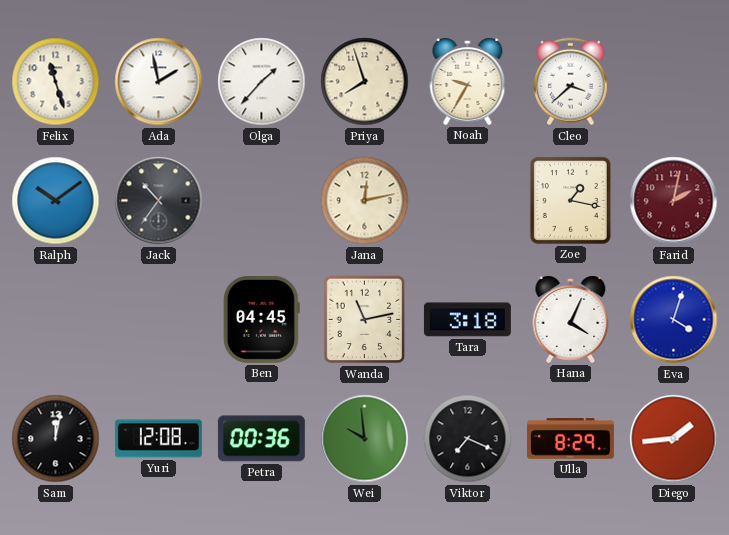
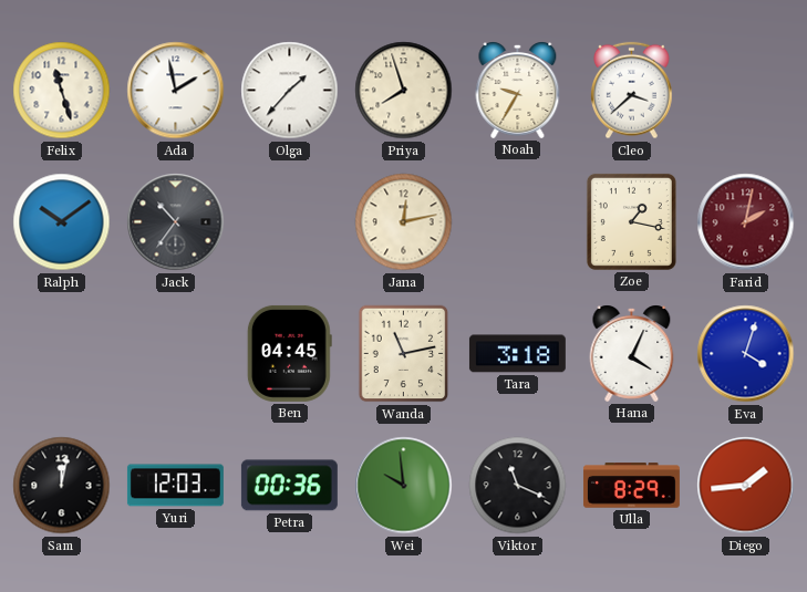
Yuri: 12:08 -> 12:03 (175, 486)
Viktor: 7:19 -> 11:19 (518, 486)
